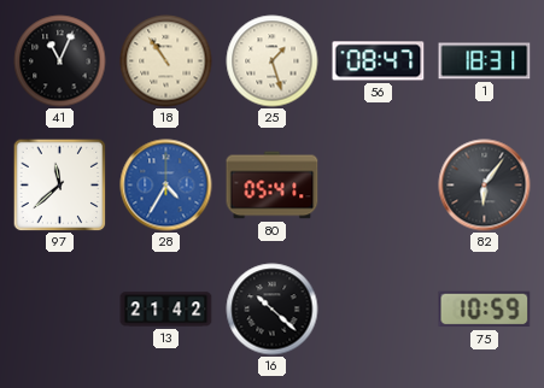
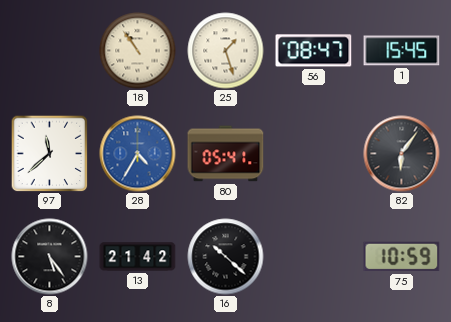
41: 11:04 -> none (60, 61)
1: 18:31 -> 15:45 (402, 51)
8: none -> 5:24 (50, 257)
